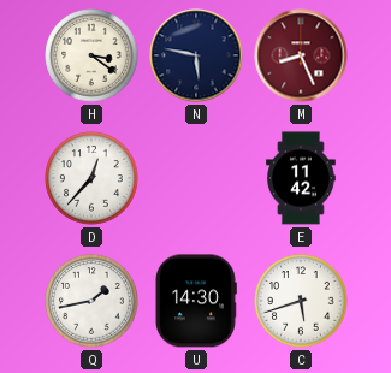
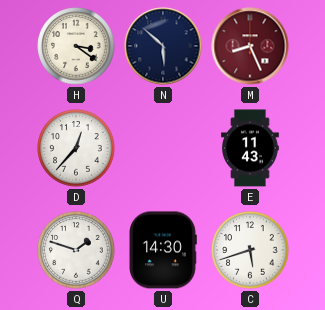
N: 5:47 -> 5:52 (163, 46)
E: 11:42 -> 11:43 (251, 148)
Q: 1:43 -> 1:48 (76, 250)
